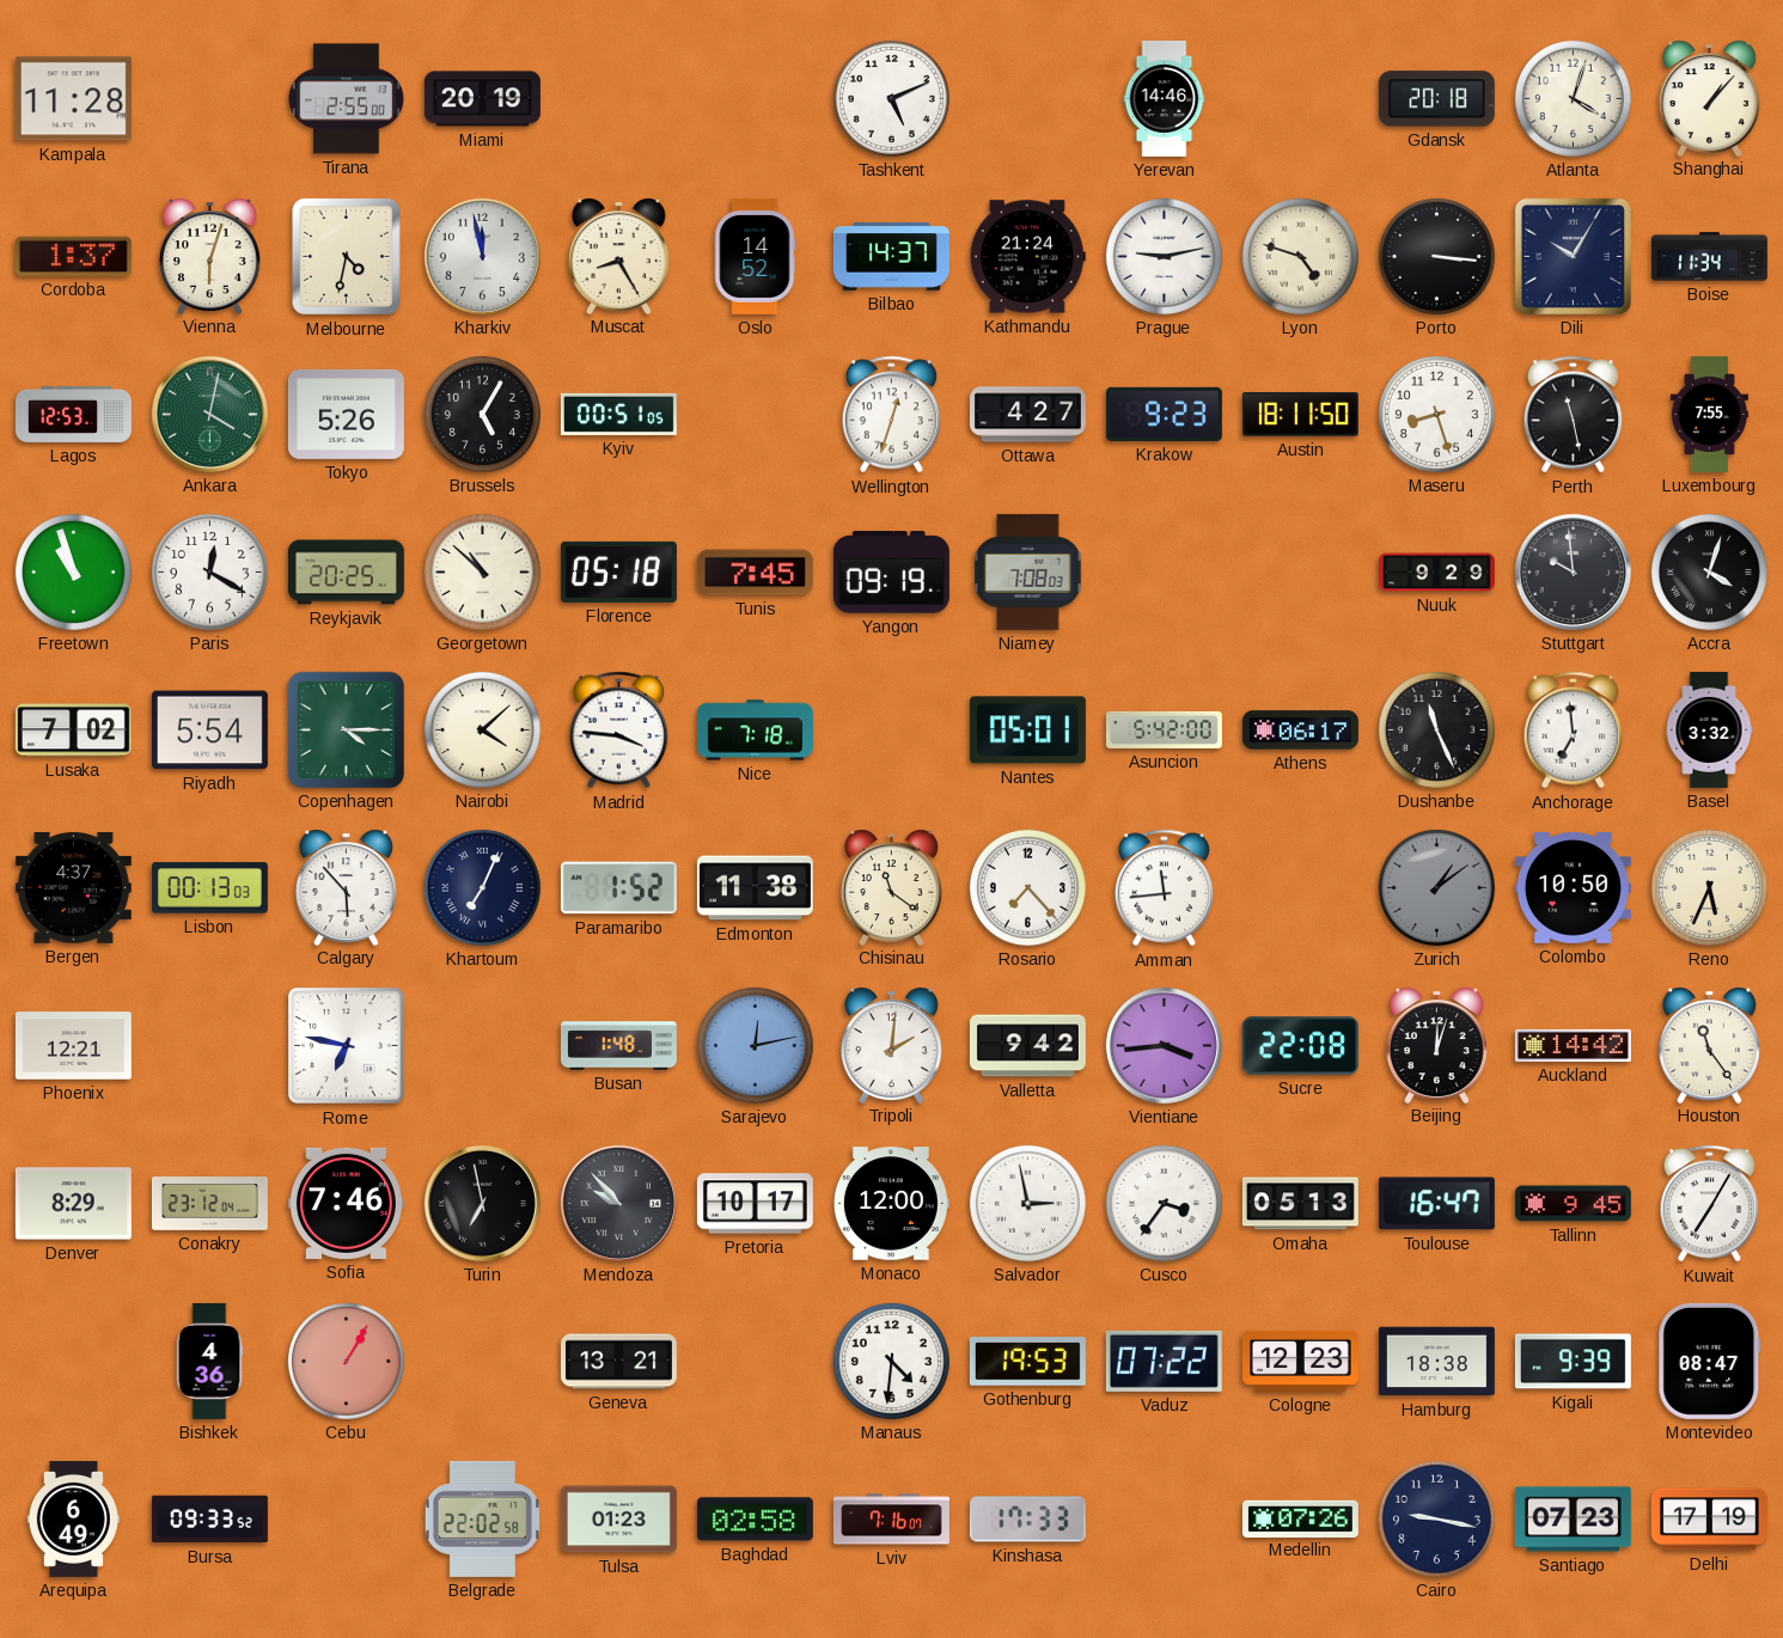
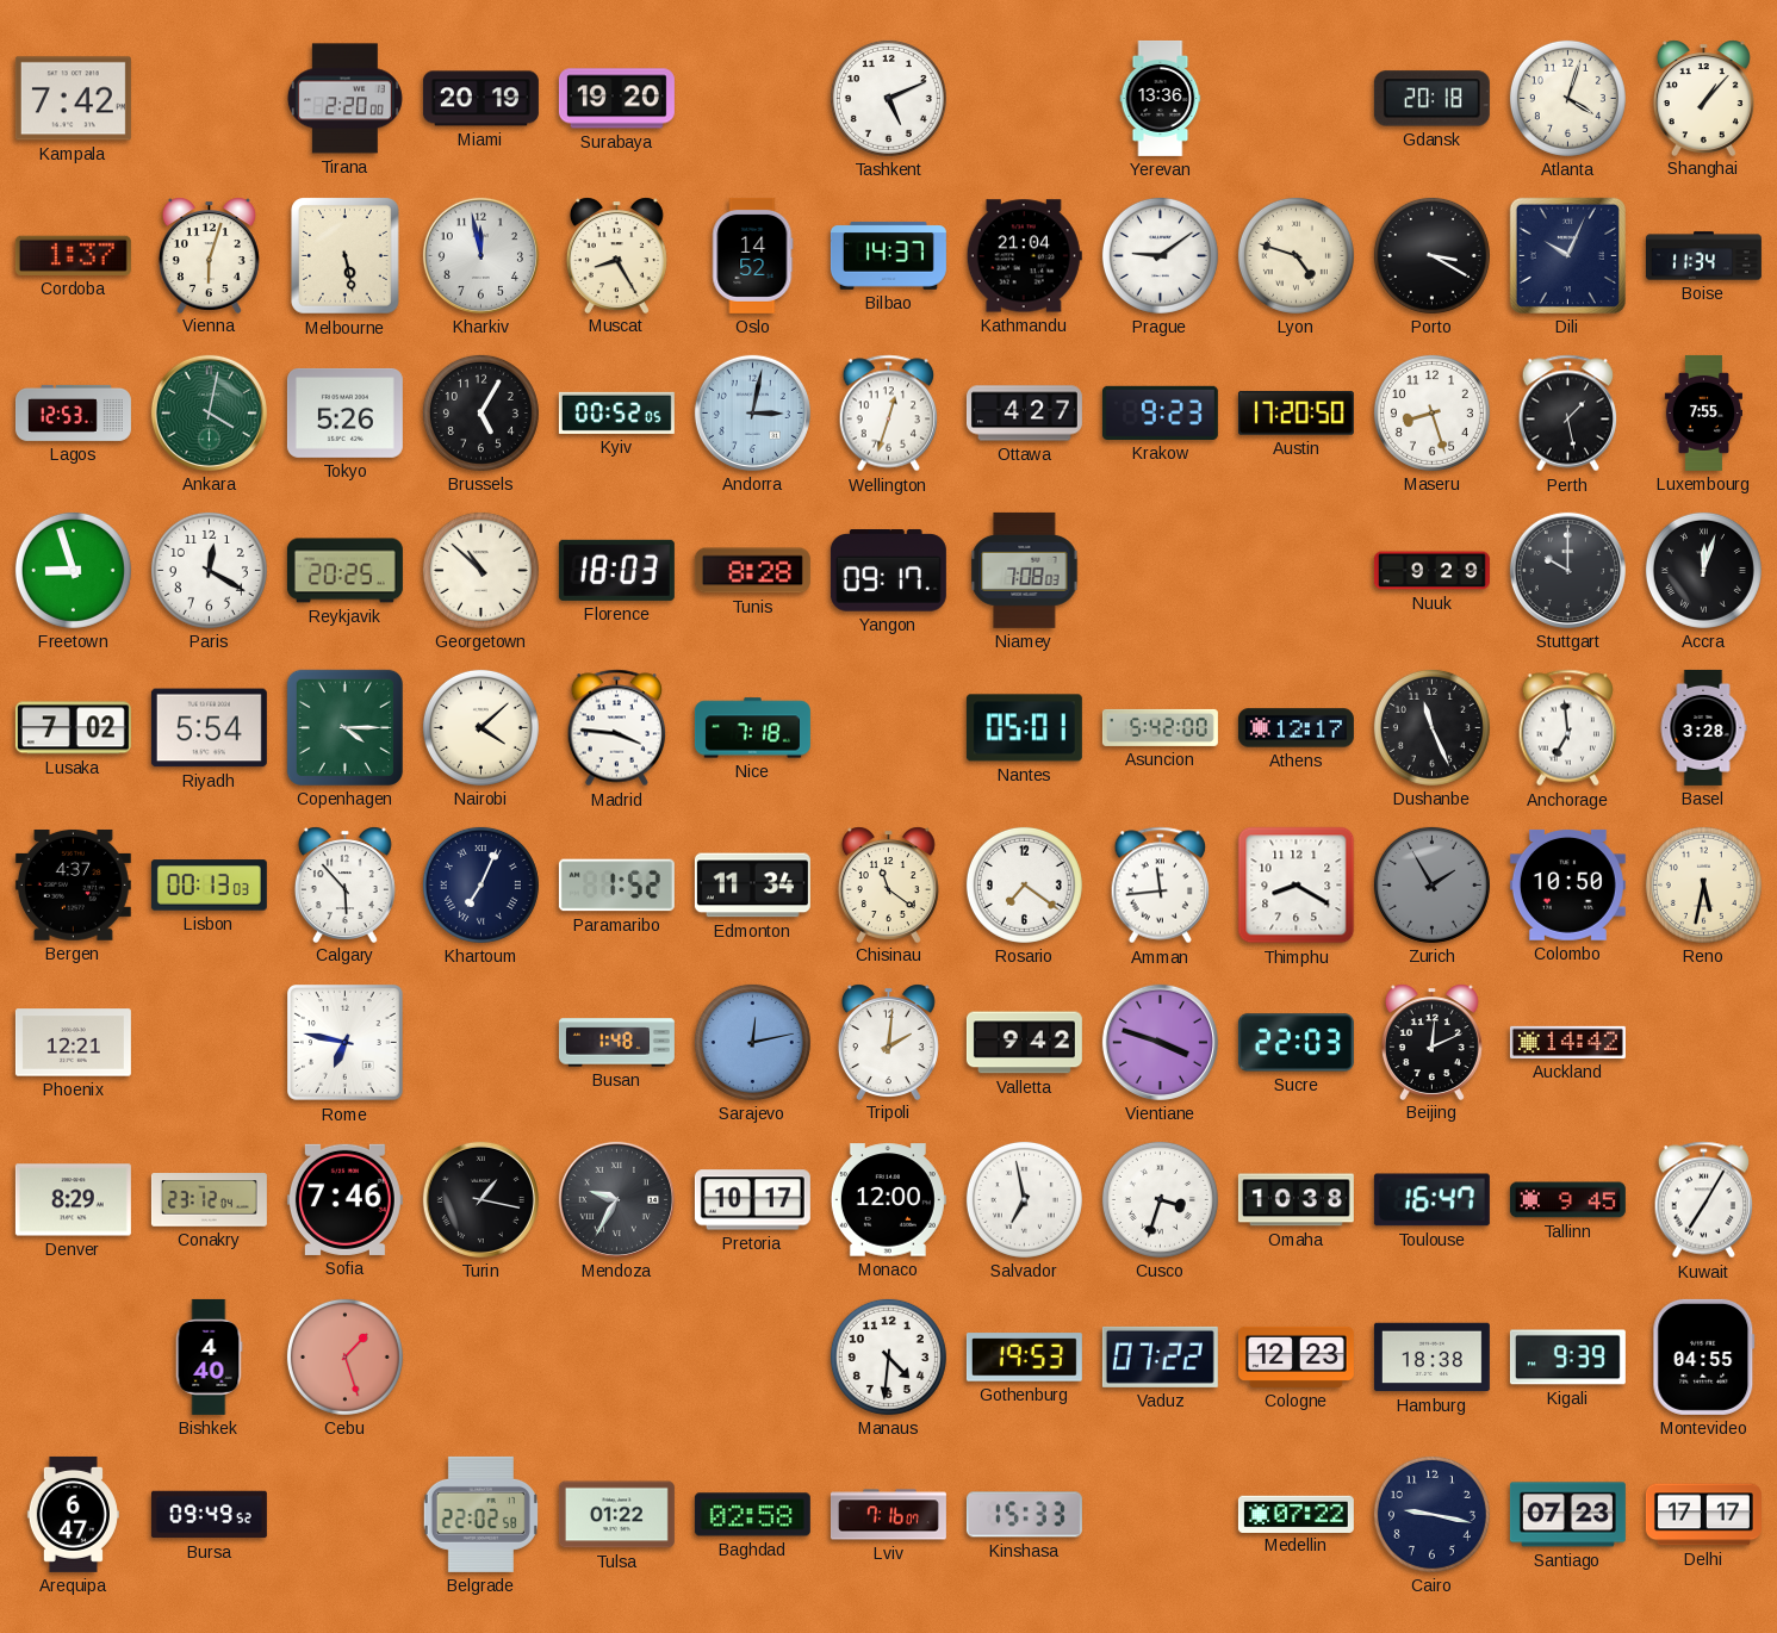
Kampala: 11:28 -> 7:42 (73, 99)
Tirana: 2:55 -> 2:20 (344, 99)
Surabaya: none -> 19:20 (616, 99)
Yerevan: 14:46 -> 13:36 (1161, 98)
Melbourne: 4:32 -> 5:28 (346, 256)
Kathmandu: 21:24 -> 21:04 (1024, 256)
Prague: 9:13 -> 9:09 (1160, 255)
Porto: 3:16 -> 3:20 (1431, 255)
Dili: 10:05 -> 10:04 (1567, 255)
Kyiv: 00:51 -> 00:52 (616, 412)
Andorra: none -> 3:02 (752, 412)
Austin: 18:11 -> 17:20 (1296, 414)
Perth: 11:28 -> 1:28 (1568, 414)
Freetown: 10:57 -> 8:57 (73, 570)
Florence: 05:18 -> 18:03 (616, 570)
Tunis: 7:45 -> 8:28 (752, 571)
Yangon: 09:19 -> 09:17 (888, 571)
Stuttgart: 9:59 -> 10:00 (1567, 570)
Accra: 4:03 -> 12:03 (1703, 570)
Athens: 06:17 -> 12:17 (1296, 728)
Basel: 3:32 -> 3:28 (1703, 727)
Edmonton: 11:38 -> 11:34 (752, 886)
Rosario: 7:23 -> 7:21 (1024, 884)
Thimphu: none -> 8:20 (1297, 886)
Zurich: 1:09 -> 1:55 (1431, 884)
Reno: 5:34 -> 5:32 (1703, 884)
Vientiane: 3:44 -> 3:48 (1160, 1042)
Sucre: 22:08 -> 22:03 (1296, 1043)
Beijing: 12:03 -> 12:11 (1431, 1042)
Houston: 11:24 -> none (1709, 1045)
Turin: 6:58 -> 1:17 (480, 1199)
Mendoza: 9:53 -> 9:35 (616, 1199)
Salvador: 2:58 -> 6:58 (1024, 1199)
Cusco: 3:36 -> 3:33 (1160, 1199)
Omaha: 05:13 -> 10:38 (1296, 1200)
Bishkek: 4:36 -> 4:40 (209, 1356)
Cebu: 1:05 -> 1:27 (344, 1356)
Geneva: 13:21 -> none (618, 1362)
Montevideo: 08:47 -> 04:55 (1704, 1356)
Arequipa: 6:49 -> 6:47 (73, 1514)
Bursa: 09:33 -> 09:49 (209, 1515)
Tulsa: 01:23 -> 01:22 (616, 1515)
Kinshasa: 17:33 -> 15:33 (1024, 1515)
Medellin: 07:26 -> 07:22 (1296, 1514)
Delhi: 17:19 -> 17:17 (1703, 1515)
